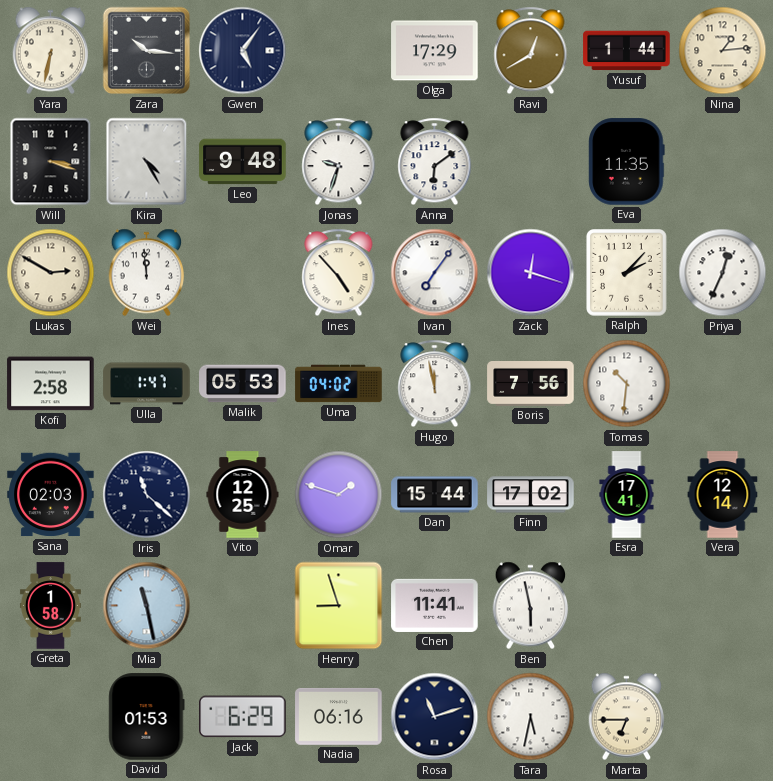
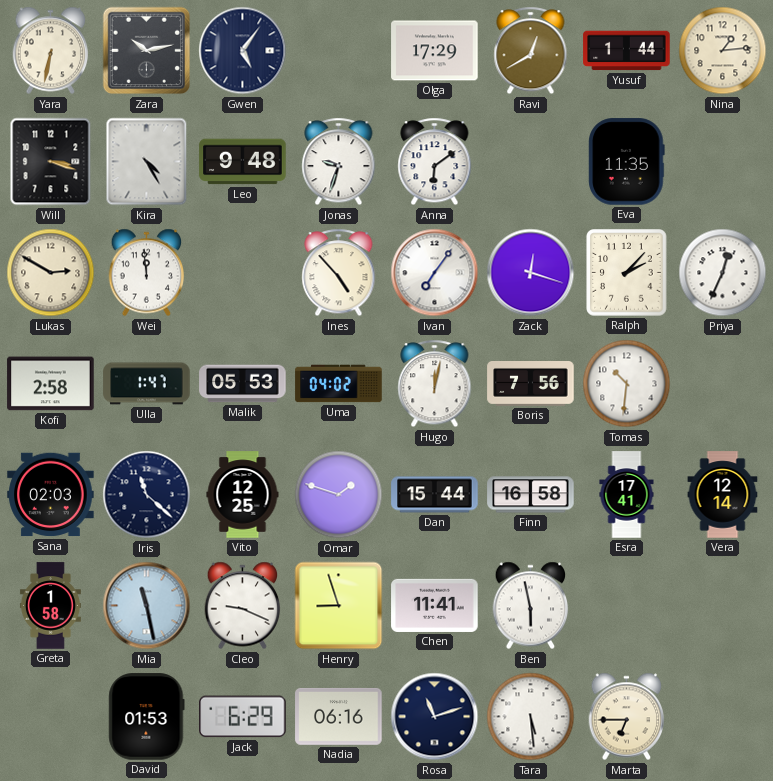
Zara: 10:16 -> 10:13 (147, 51)
Hugo: 11:58 -> 12:02 (435, 384)
Finn: 17:02 -> 16:58 (531, 495)
Cleo: none -> 9:19 (243, 606)
Tara: 5:32 -> 5:29 (531, 717)
